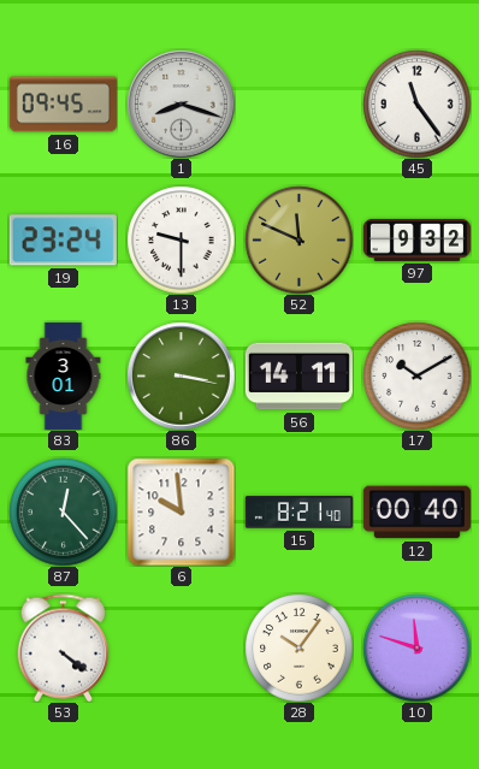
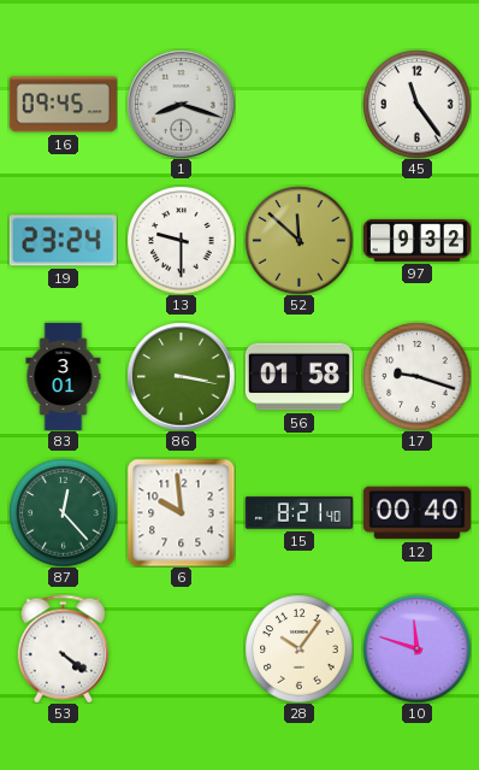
52: 11:49 -> 11:52 (298, 240)
56: 14:11 -> 01:58 (298, 377)
17: 10:10 -> 9:18 (416, 376)
